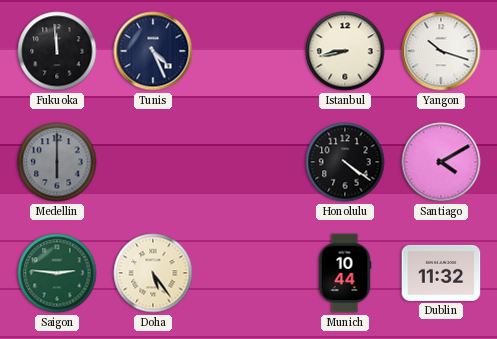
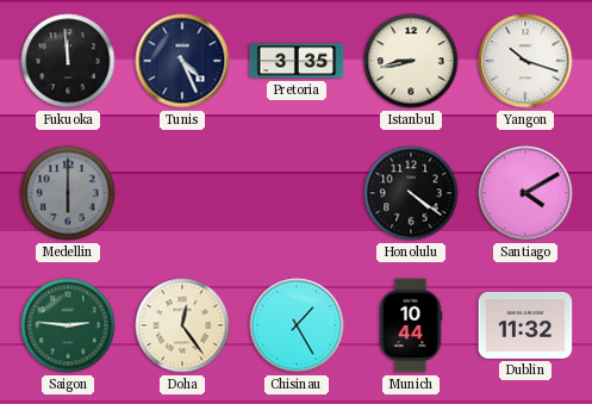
Pretoria: none -> 3:35 (297, 61)
Doha: 5:24 -> 12:24 (182, 325)
Chisinau: none -> 1:25 (297, 325)
